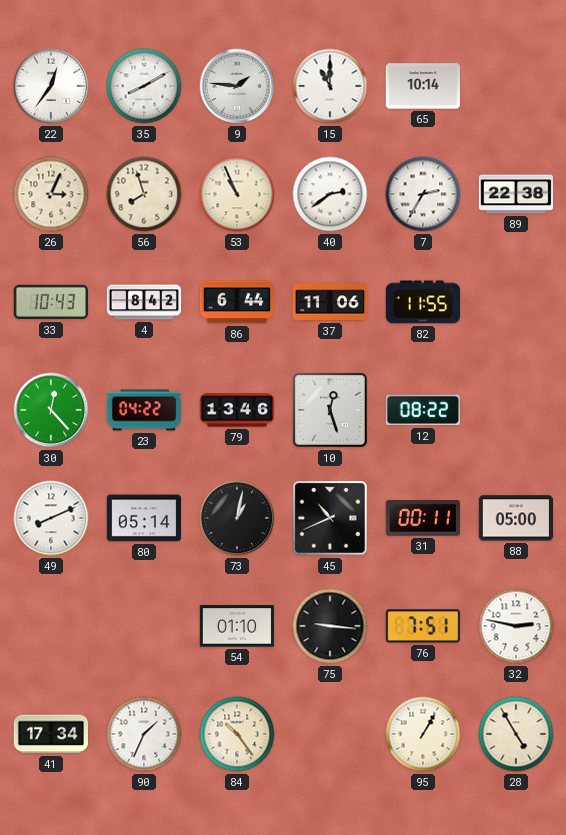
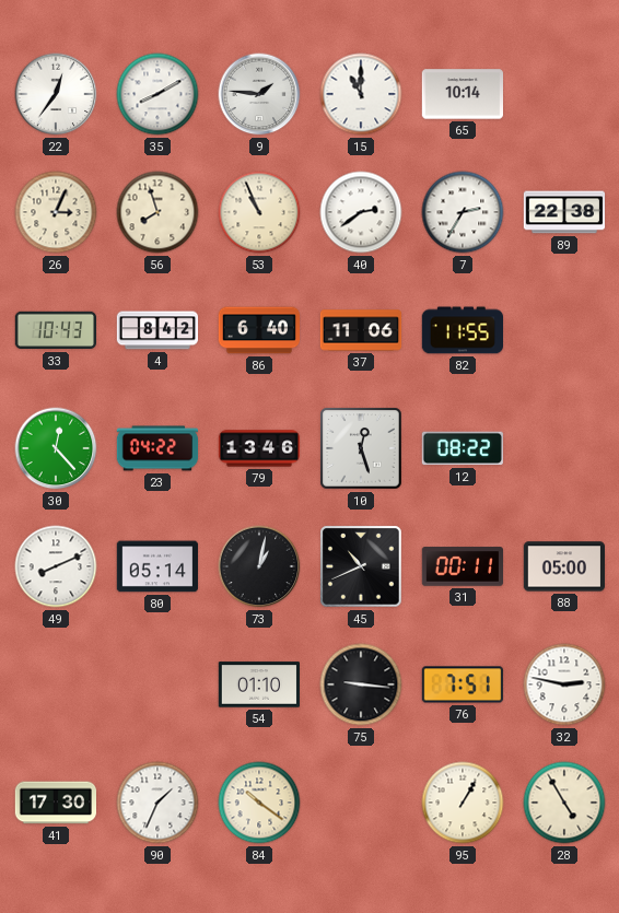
86: 6:44 -> 6:40 (258, 330)
41: 17:34 -> 17:30 (56, 803)
84: 10:24 -> 10:21 (259, 803)
